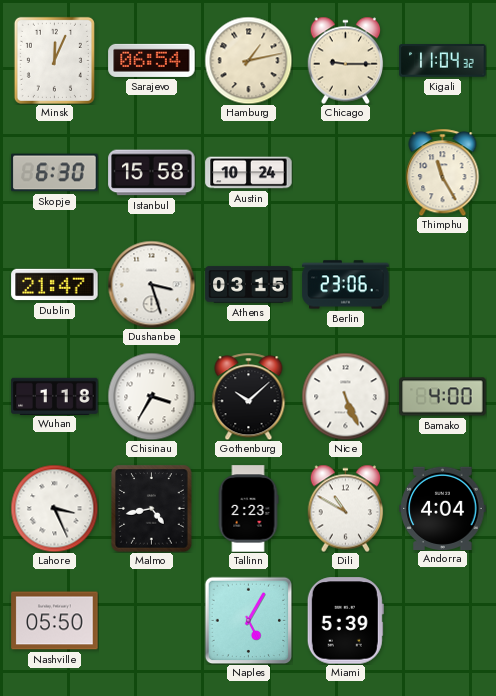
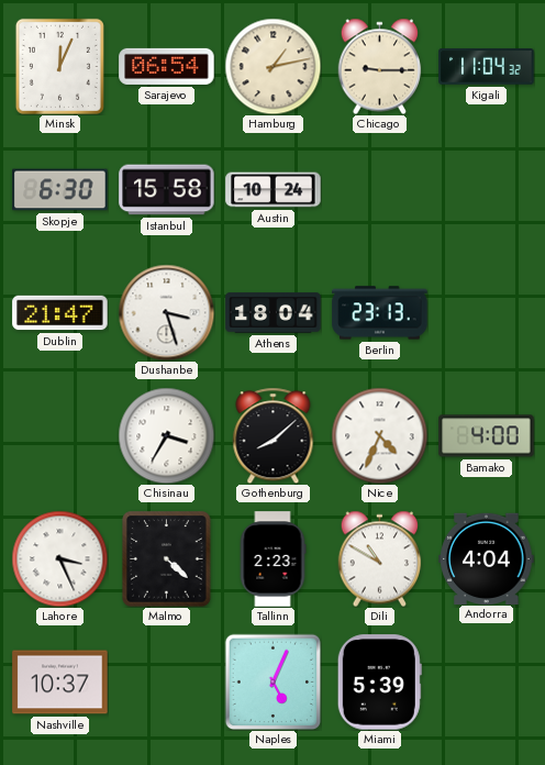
Thimphu: 11:25 -> none (443, 172)
Athens: 03:15 -> 18:04 (274, 313)
Berlin: 23:06 -> 23:13 (380, 313)
Wuhan: 1:18 -> none (55, 396)
Gothenburg: 10:08 -> 8:08 (274, 435)
Nice: 5:26 -> 4:34 (379, 435)
Malmo: 4:43 -> 4:22 (167, 559)
Nashville: 05:50 -> 10:37 (60, 683)
Naples: 5:05 -> 5:04 (272, 681)
